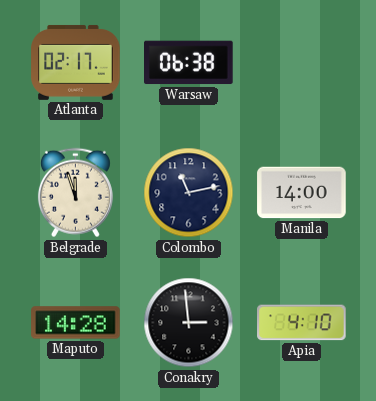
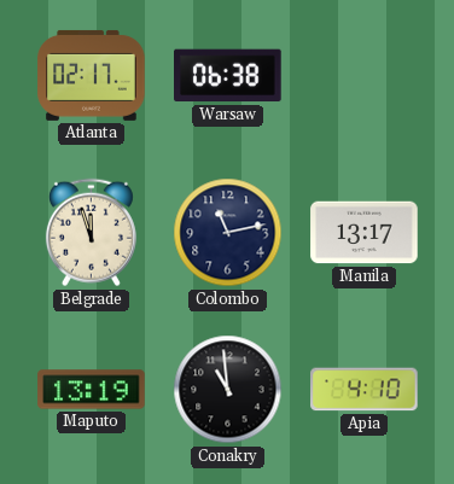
Manila: 14:00 -> 13:17 (365, 233)
Maputo: 14:28 -> 13:19 (92, 390)
Conakry: 2:59 -> 10:59 (228, 390)
